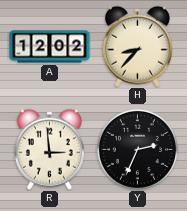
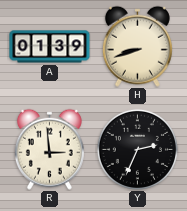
A: 12:02 -> 01:39 (50, 47)
H: 8:37 -> 8:42 (137, 46)
